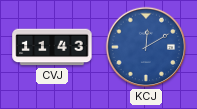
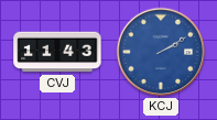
KCJ: 12:10 -> 2:10 (161, 52)
